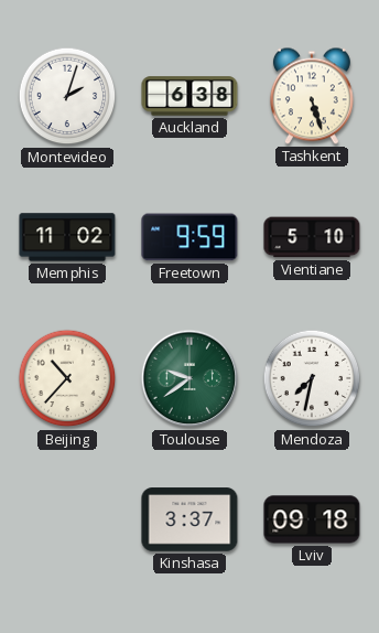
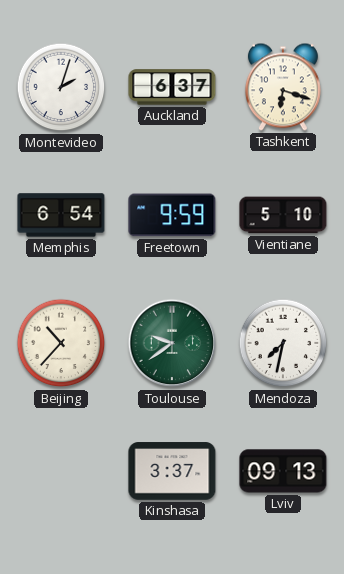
Auckland: 6:38 -> 6:37 (172, 87)
Tashkent: 5:27 -> 6:18 (283, 87)
Memphis: 11:02 -> 6:54 (61, 215)
Lviv: 09:18 -> 09:13 (283, 471)
